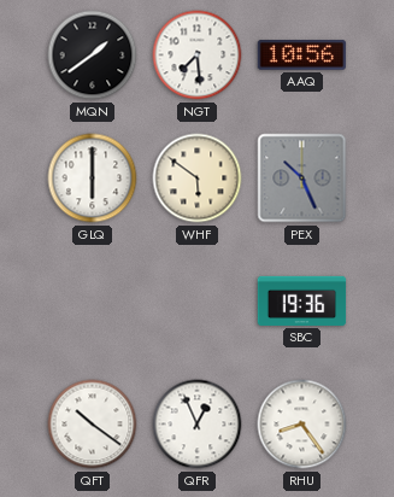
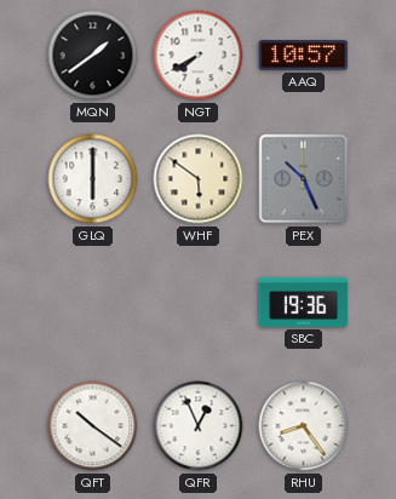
NGT: 7:29 -> 7:40 (199, 56)
AAQ: 10:56 -> 10:57 (304, 56)
